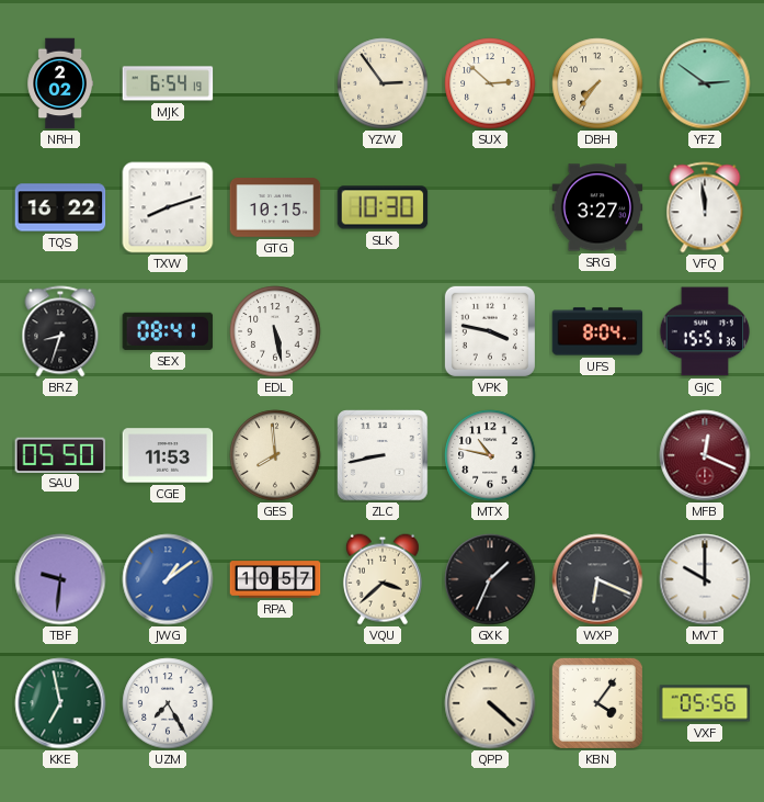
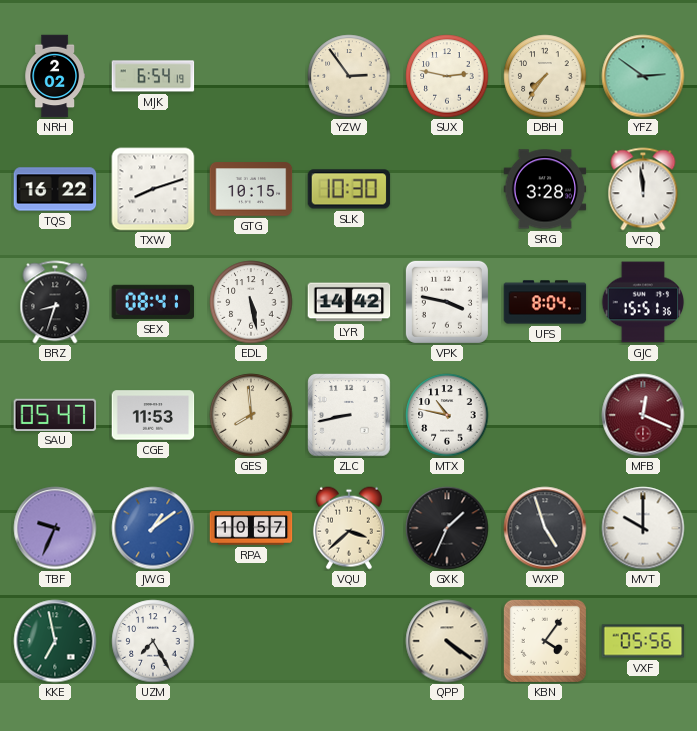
SUX: 2:52 -> 2:47 (447, 76)
SRG: 3:27 -> 3:28 (545, 189)
LYR: none -> 14:42 (349, 302)
SAU: 05:50 -> 05:47 (55, 414)
TBF: 9:31 -> 9:34 (55, 528)
WXP: 6:19 -> 4:57 (545, 528)
QPP: 4:22 -> 4:21 (447, 641)
